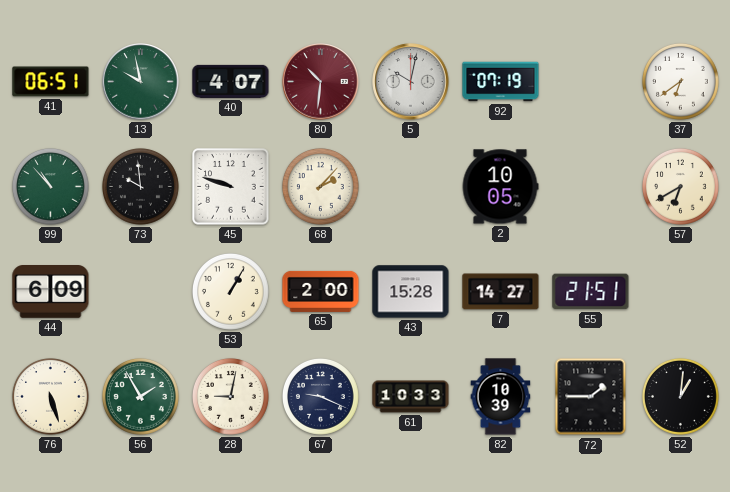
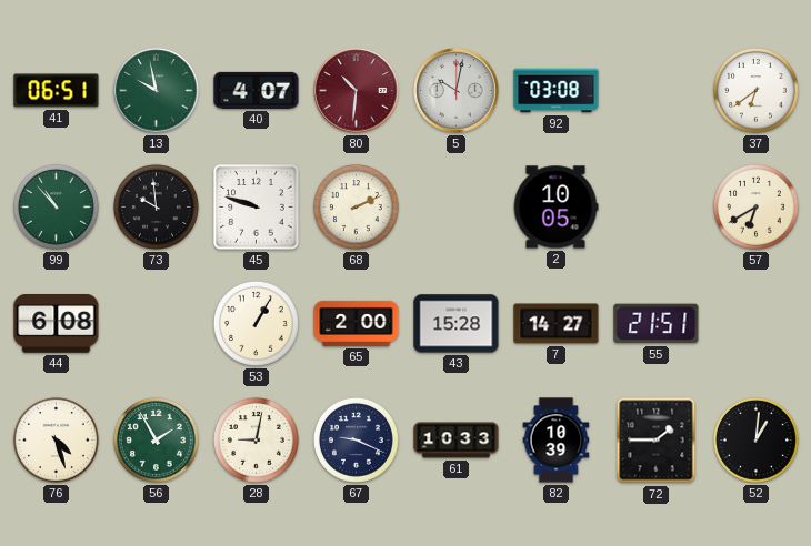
92: 07:19 -> 03:08 (557, 91)
68: 2:07 -> 2:11 (356, 206)
44: 6:09 -> 6:08 (57, 324)
76: 5:27 -> 4:27 (56, 439)
